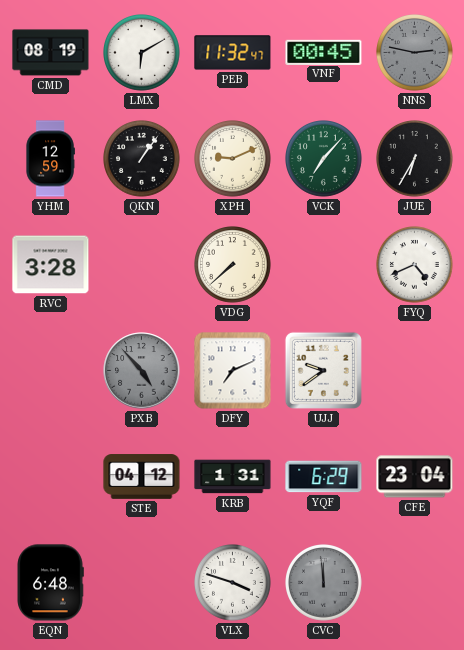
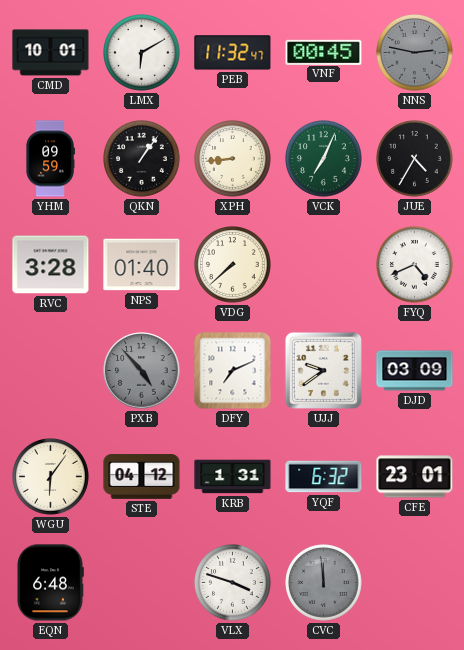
CMD: 08:19 -> 10:01 (51, 53)
YHM: 12:59 -> 09:59 (50, 159)
XPH: 9:11 -> 8:44 (233, 159)
VCK: 7:07 -> 7:04 (324, 159)
JUE: 6:35 -> 4:35 (415, 159)
NPS: none -> 01:40 (142, 265)
DJD: none -> 03:09 (415, 371)
WGU: none -> 6:06 (51, 477)
YQF: 6:29 -> 6:32 (324, 477)
CFE: 23:04 -> 23:01 (415, 477)
